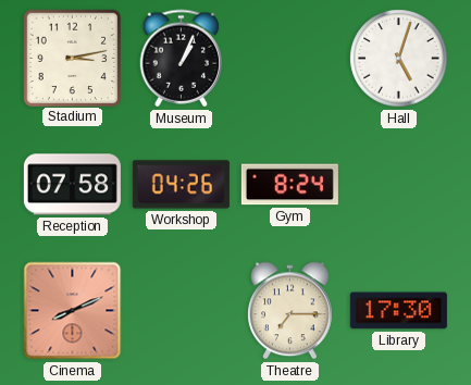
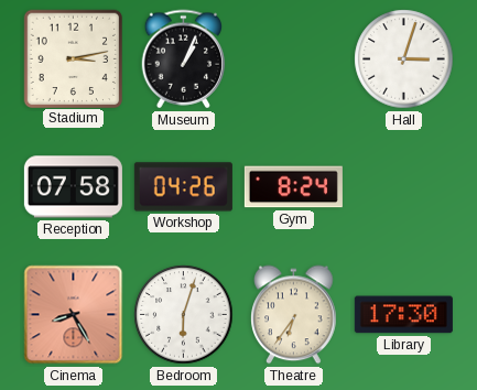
Hall: 5:03 -> 3:03 (404, 59)
Cinema: 8:11 -> 8:25 (74, 315)
Bedroom: none -> 6:03 (184, 315)
Theatre: 7:15 -> 6:36 (294, 315)
